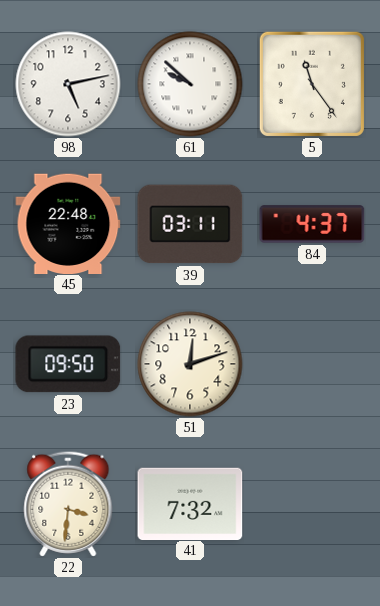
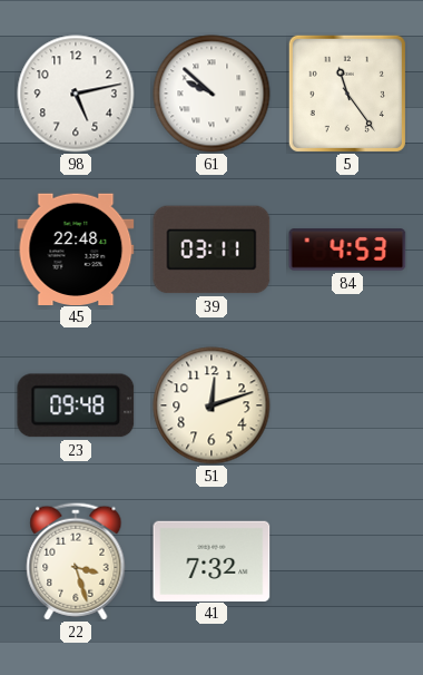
84: 4:37 -> 4:53 (347, 250)
23: 09:50 -> 09:48 (76, 405)
22: 3:31 -> 3:27 (76, 561)
